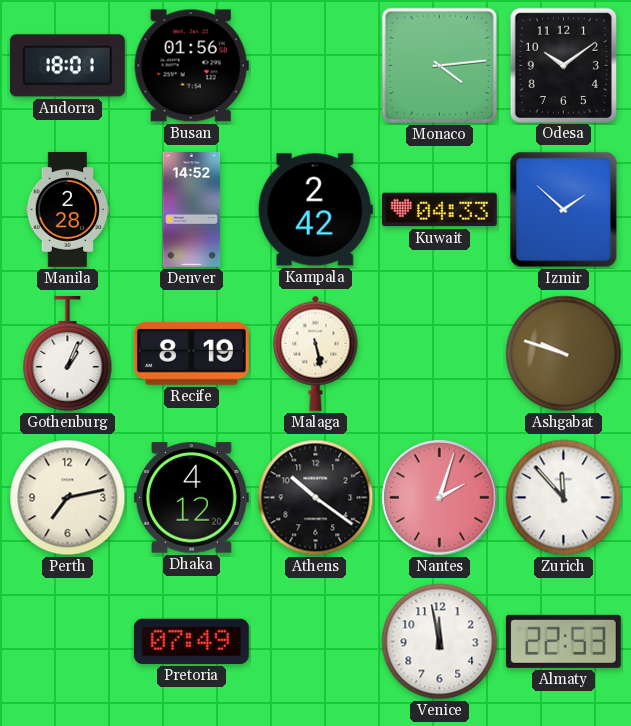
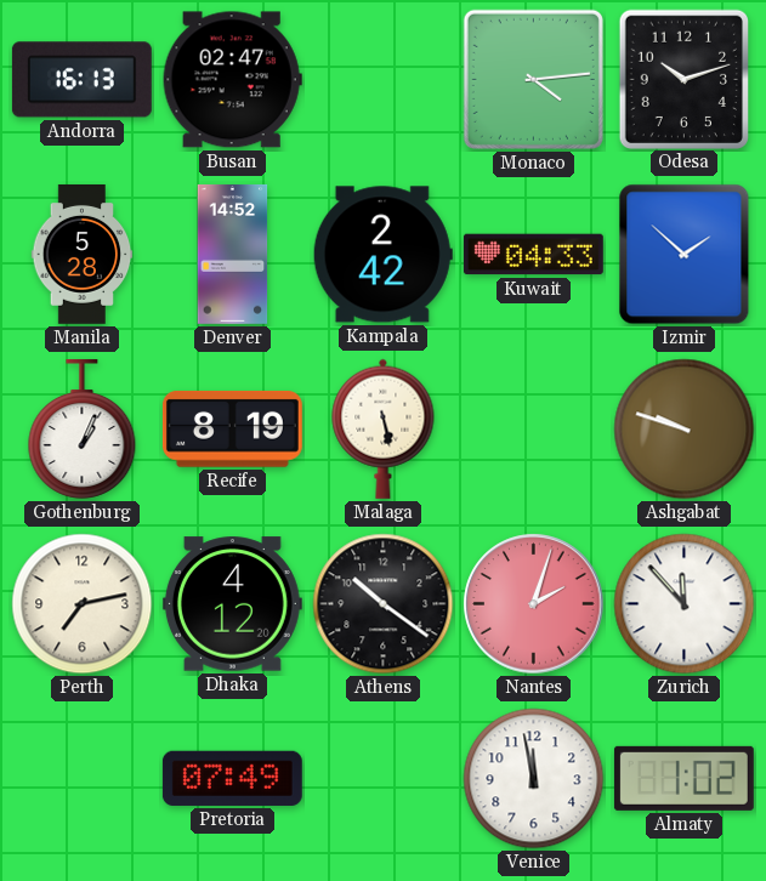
Andorra: 18:01 -> 16:13 (81, 80)
Busan: 01:56 -> 02:47 (232, 80)
Odesa: 10:09 -> 10:12 (683, 79)
Manila: 2:28 -> 5:28 (83, 254)
Almaty: 22:53 -> 1:02 (683, 778)
